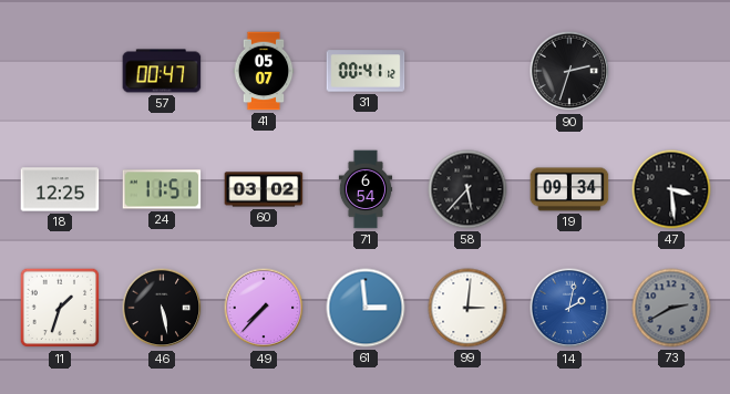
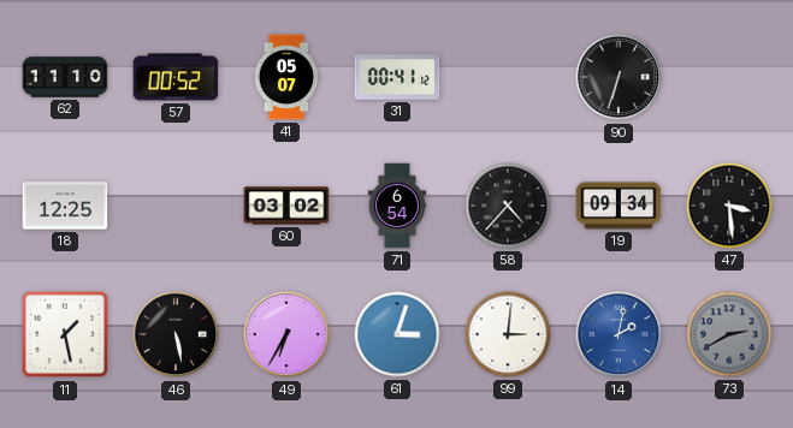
62: none -> 11:10 (65, 77)
57: 00:47 -> 00:52 (176, 77)
90: 2:33 -> 6:33 (619, 77)
24: 11:51 -> none (162, 189)
58: 5:37 -> 4:37 (508, 206)
11: 1:33 -> 1:28 (65, 334)
49: 7:37 -> 6:35 (286, 334)
61: 2:59 -> 3:03 (397, 334)
